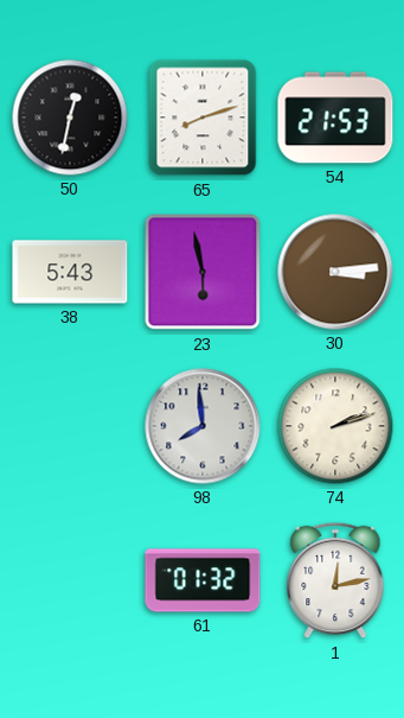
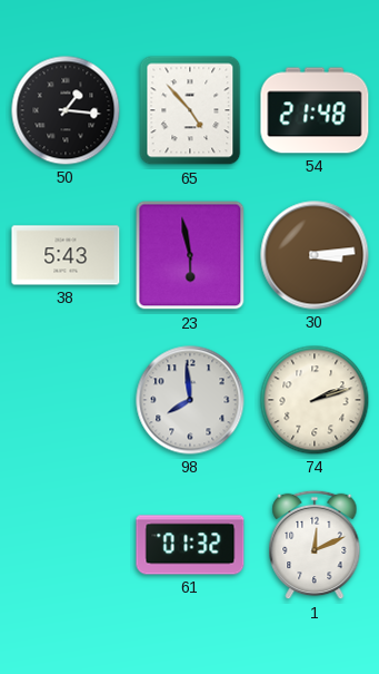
50: 12:32 -> 1:16 (66, 110)
65: 8:12 -> 4:53 (190, 110)
54: 21:53 -> 21:48 (315, 110)
1: 12:13 -> 12:11 (315, 545)
